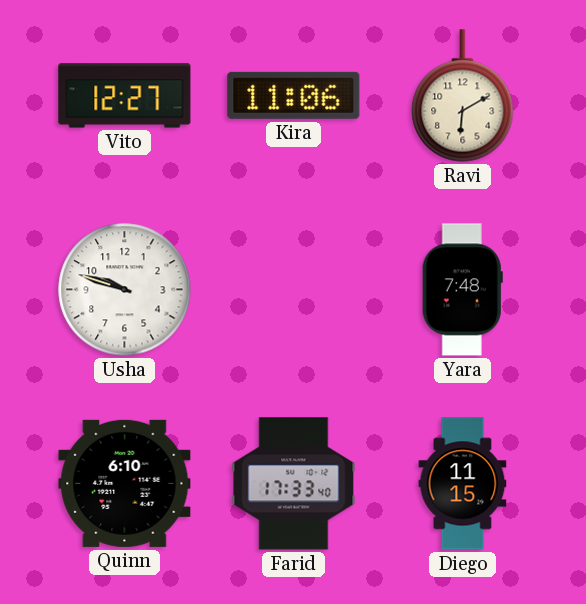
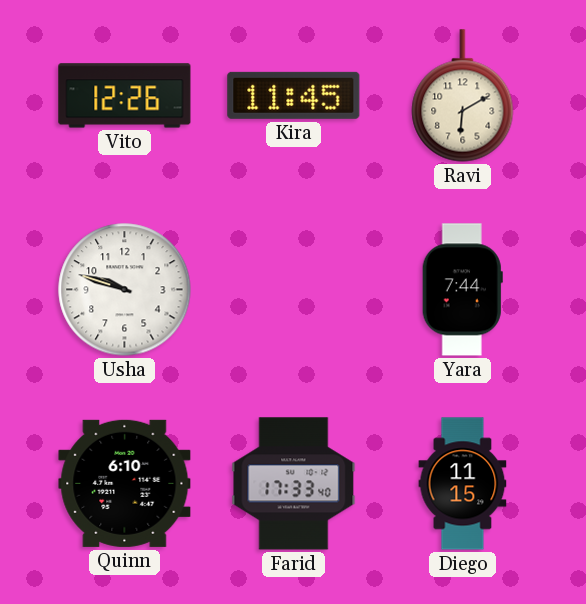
Vito: 12:27 -> 12:26 (125, 96)
Kira: 11:06 -> 11:45 (294, 95)
Yara: 7:48 -> 7:44 (462, 290)
